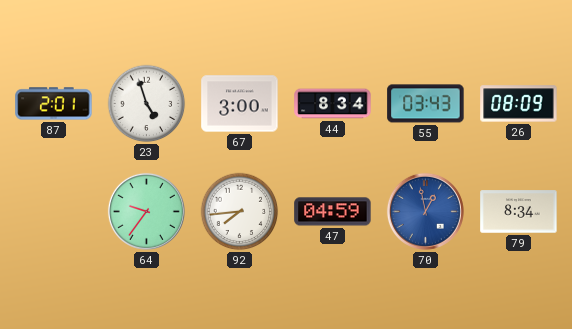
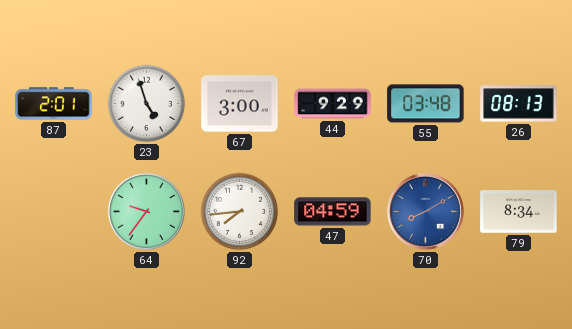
44: 8:34 -> 9:29 (333, 104)
55: 03:43 -> 03:48 (426, 104)
26: 08:09 -> 08:13 (519, 104)
70: 12:58 -> 8:10 (425, 211)
